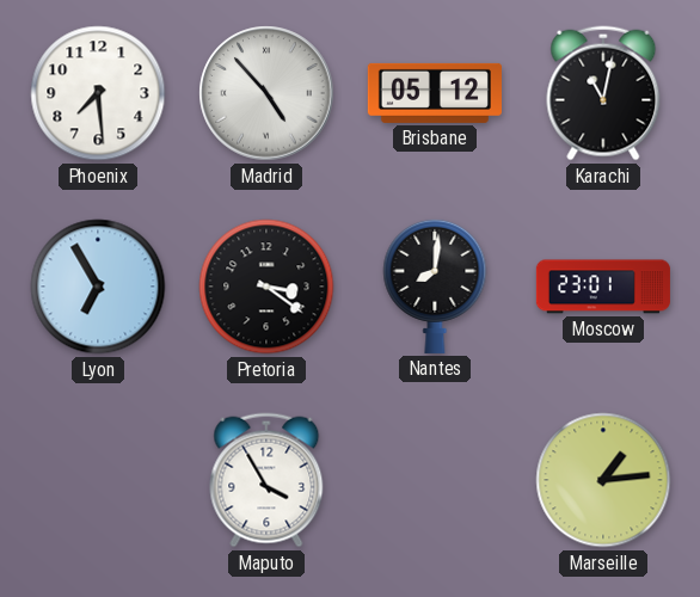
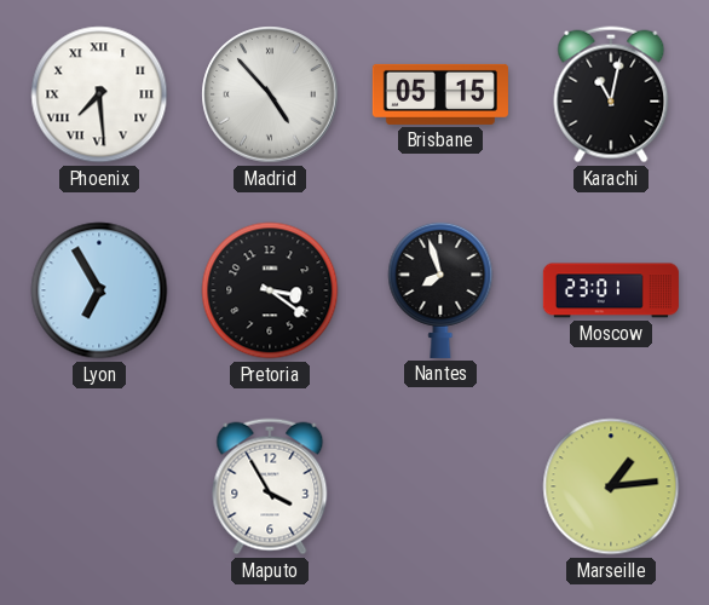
Phoenix numerals: Arabic -> Roman (99, 94)
Brisbane: 05:12 -> 05:15 (440, 94)
Nantes: 8:01 -> 7:57 (440, 289)
